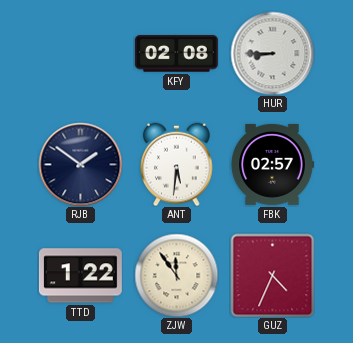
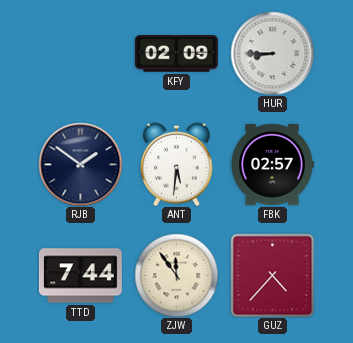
KFY: 02:08 -> 02:09 (176, 54)
TTD: 1:22 -> 7:44 (80, 276)
GUZ: 4:34 -> 4:37 (272, 275)
